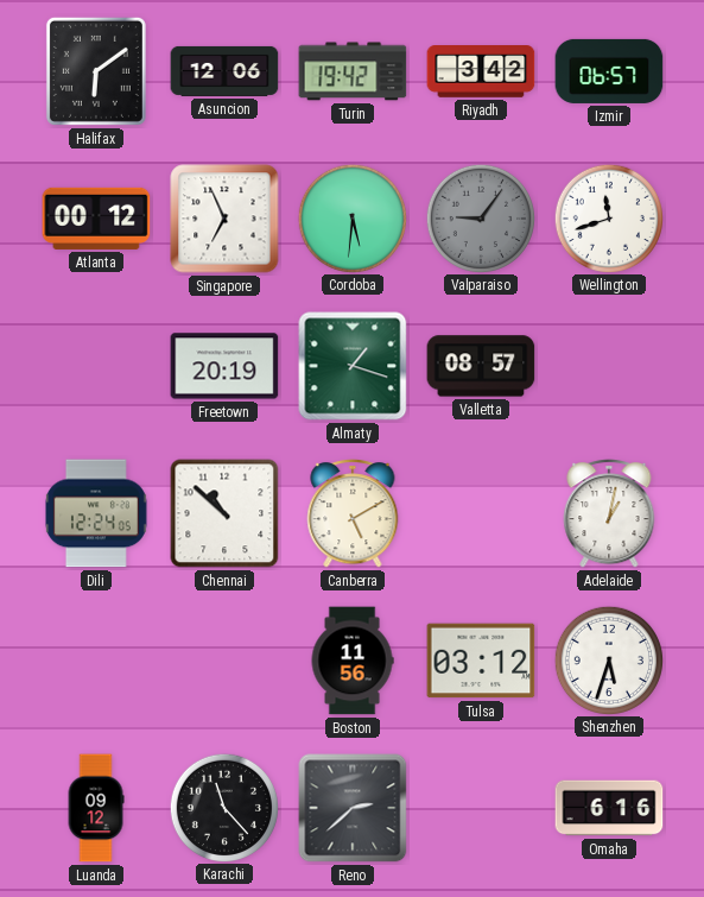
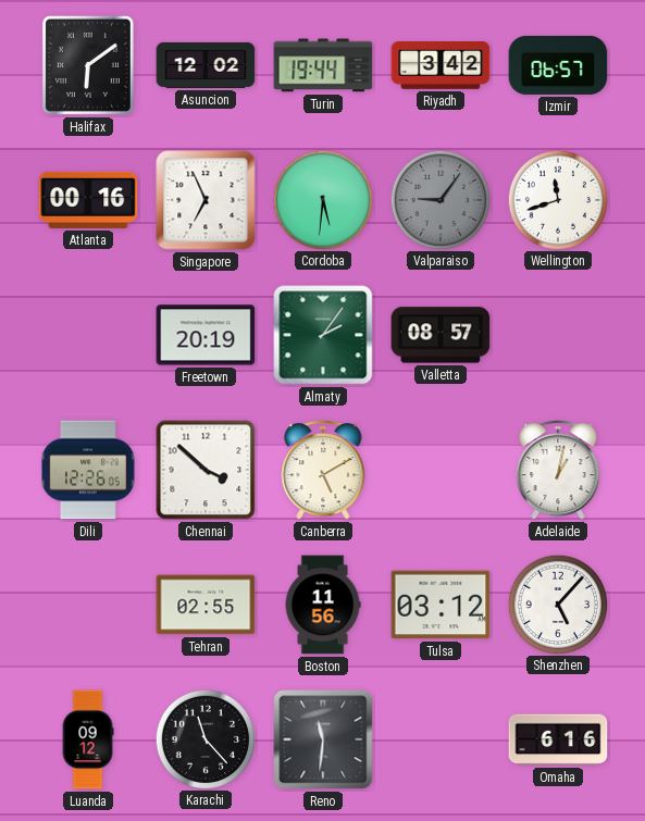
Asuncion: 12:06 -> 12:02 (206, 65)
Turin: 19:42 -> 19:44 (323, 65)
Atlanta: 00:12 -> 00:16 (88, 200)
Almaty: 1:18 -> 2:06 (323, 335)
Dili: 12:24 -> 12:26 (89, 470)
Chennai: 10:52 -> 3:52 (206, 470)
Tehran: none -> 02:55 (206, 605)
Shenzhen: 5:33 -> 5:07 (557, 604)
Reno: 2:38 -> 11:31 (323, 739)
